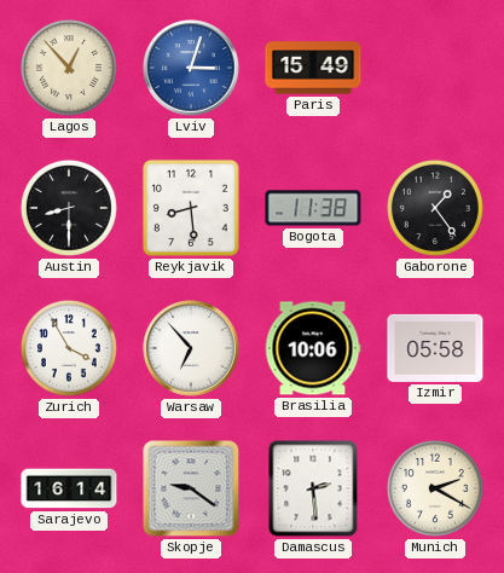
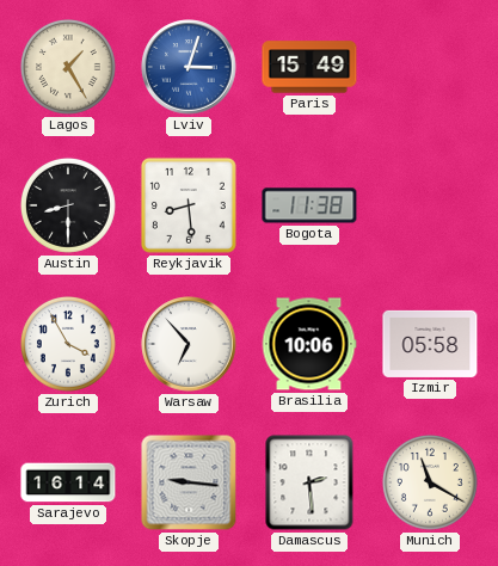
Lagos: 12:53 -> 1:25 (68, 67)
Gaborone: 1:24 -> none (435, 208)
Skopje: 9:21 -> 9:16 (189, 482)
Munich: 2:20 -> 11:20 (430, 482)
